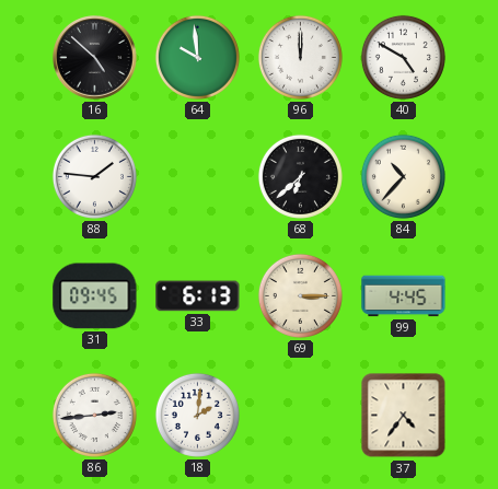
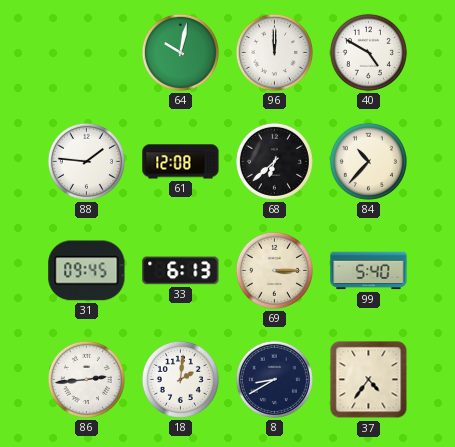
16: 4:52 -> none (95, 58)
64: 9:59 -> 10:02 (180, 52)
61: none -> 12:08 (181, 162)
99: 4:45 -> 5:40 (369, 271)
8: none -> 8:40 (274, 379)
